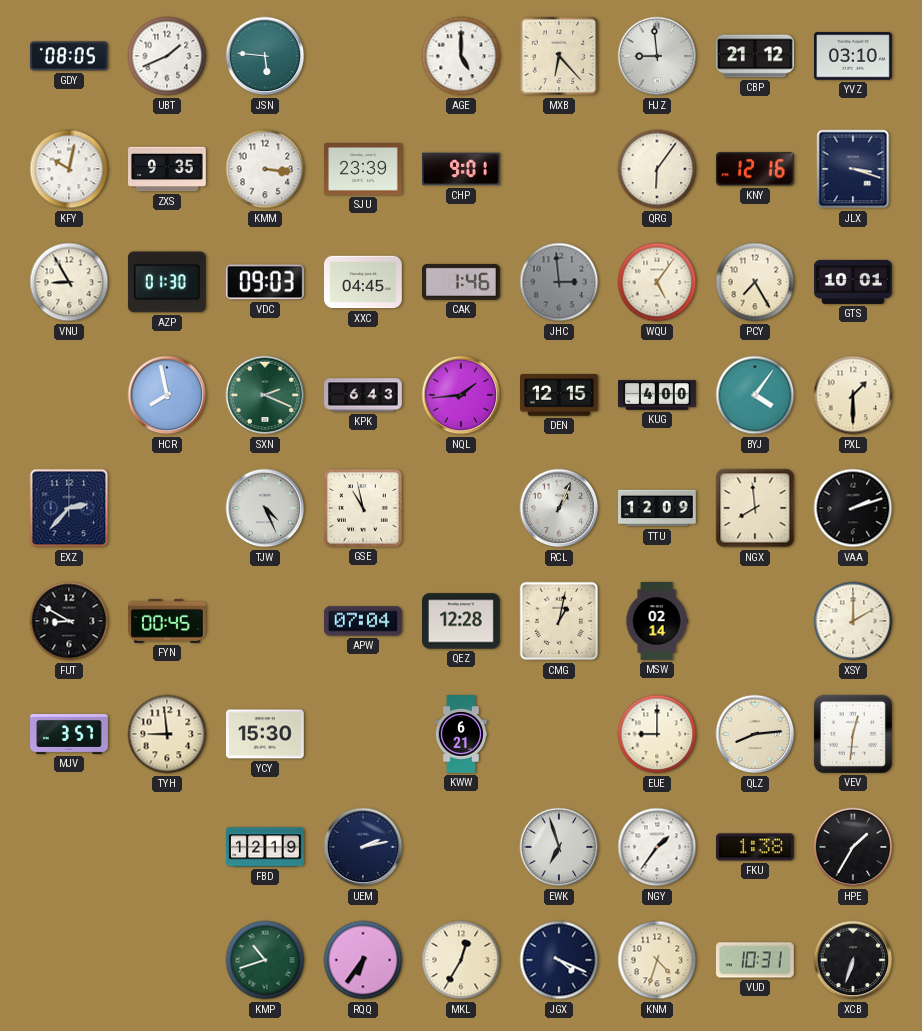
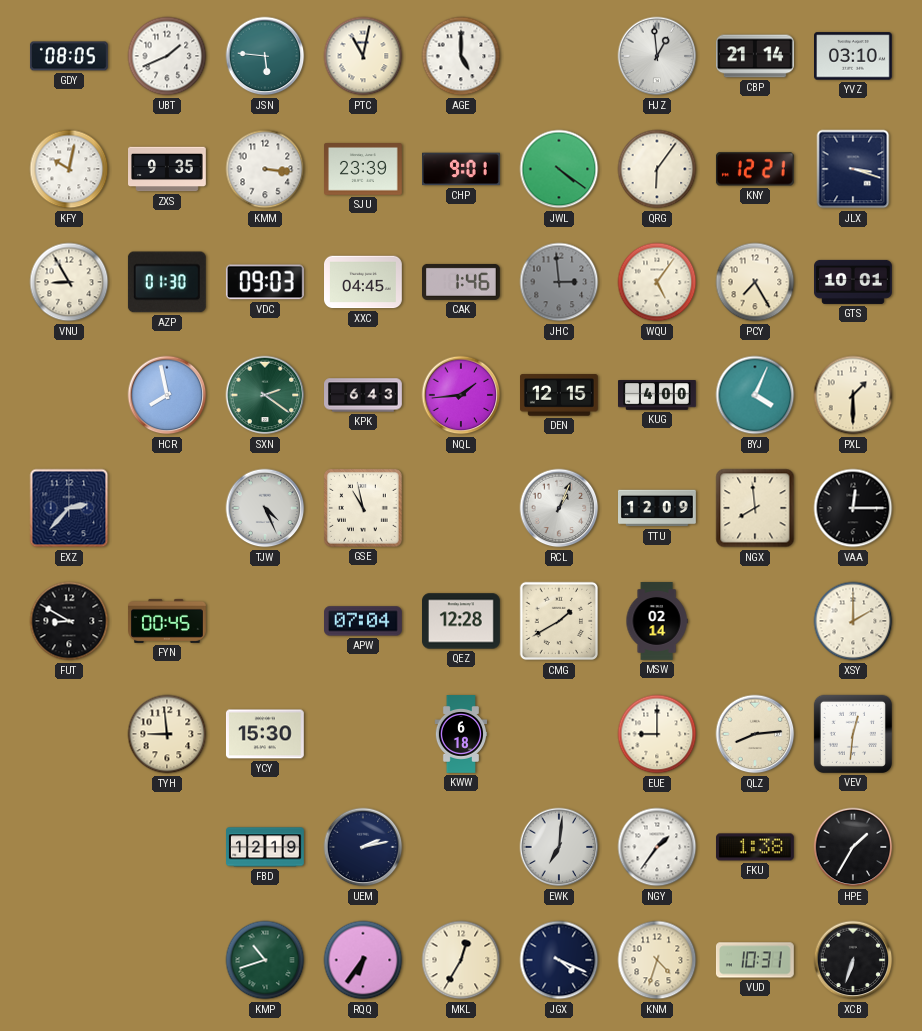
PTC: none -> 11:02 (363, 56)
MXB: 6:23 -> none (559, 56)
HJZ: 8:59 -> 12:59 (657, 56)
CBP: 21:12 -> 21:14 (756, 56)
JWL: none -> 4:21 (559, 169)
KNY: 12:16 -> 12:21 (755, 169)
SXN: 2:19 -> 2:21 (265, 395)
BYJ: 4:06 -> 4:04 (755, 395)
VAA: 2:12 -> 12:15 (853, 508)
CMG: 1:02 -> 1:40 (559, 621)
MJV: 3:57 -> none (70, 734)
KWW: 6:21 -> 6:18 (460, 734)
EWK: 6:57 -> 7:01 (559, 847)
